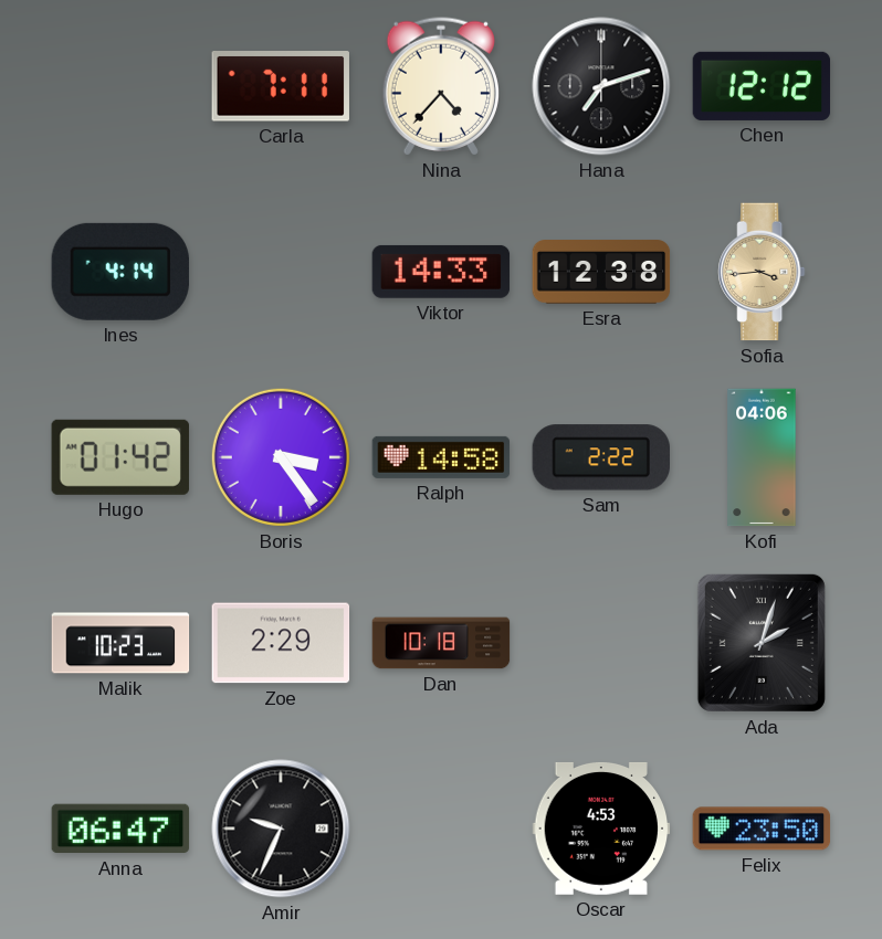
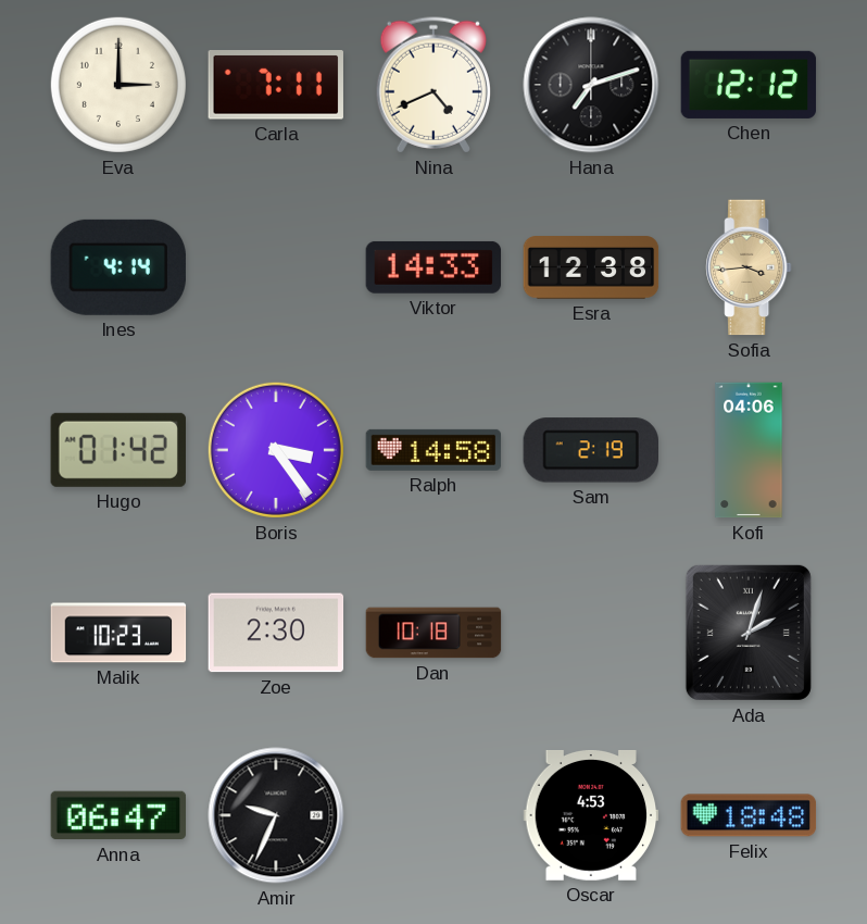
Eva: none -> 3:00 (118, 85)
Nina: 4:37 -> 4:41 (434, 85)
Sam: 2:22 -> 2:19 (590, 450)
Zoe: 2:29 -> 2:30 (276, 633)
Felix: 23:50 -> 18:48 (749, 815)
